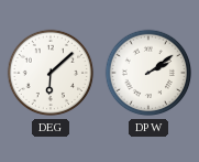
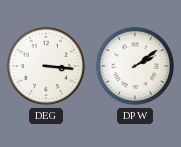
DEG: 6:08 -> 3:16 (46, 66)
